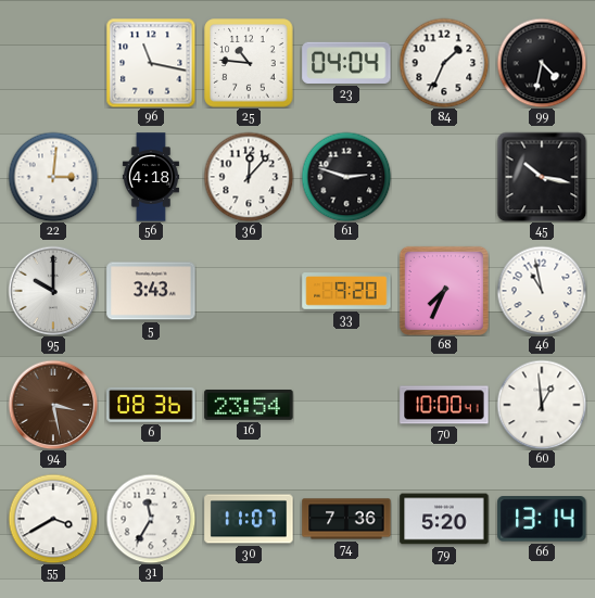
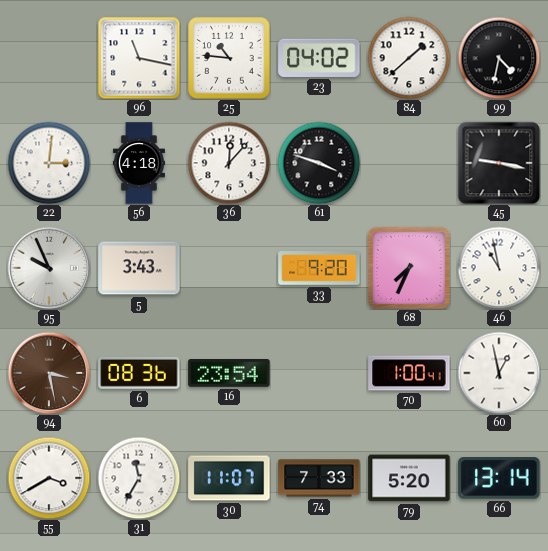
23: 04:04 -> 04:02 (319, 58)
84: 1:34 -> 1:38 (409, 58)
61: 2:48 -> 3:48 (319, 163)
45: 10:17 -> 9:17 (499, 163)
95: 10:00 -> 9:56 (49, 268)
70: 10:00 -> 1:00 (409, 373)
60: 12:59 -> 12:58 (499, 373)
74: 7:36 -> 7:33 (319, 478)
